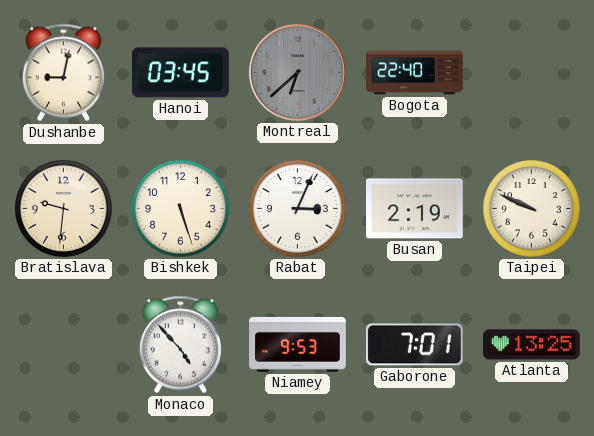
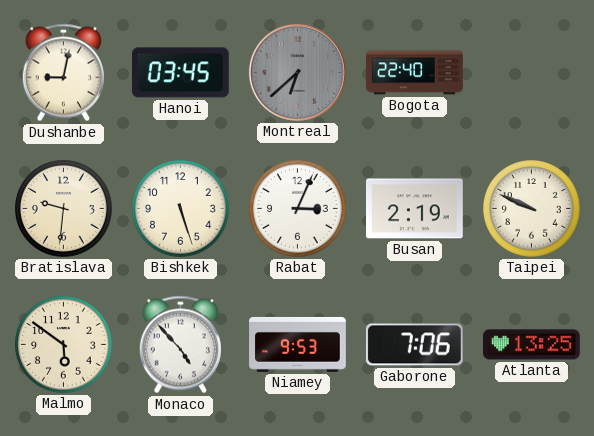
Malmo: none -> 5:51 (64, 345)
Gaborone: 7:01 -> 7:06 (415, 345)
